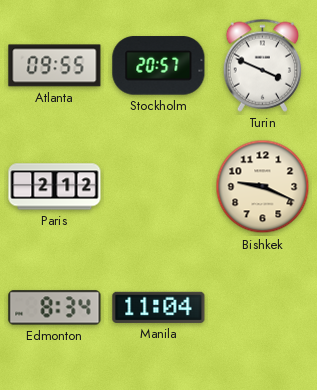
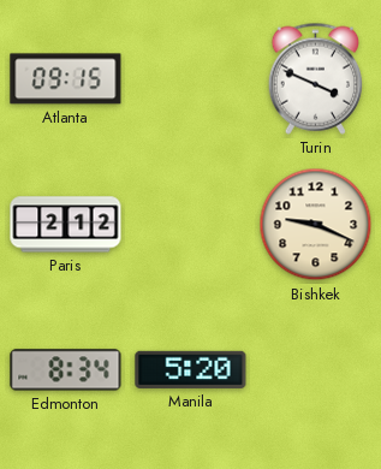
Atlanta: 09:55 -> 09:15 (66, 79)
Stockholm: 20:57 -> none (159, 66)
Manila: 11:04 -> 5:20 (191, 369)
